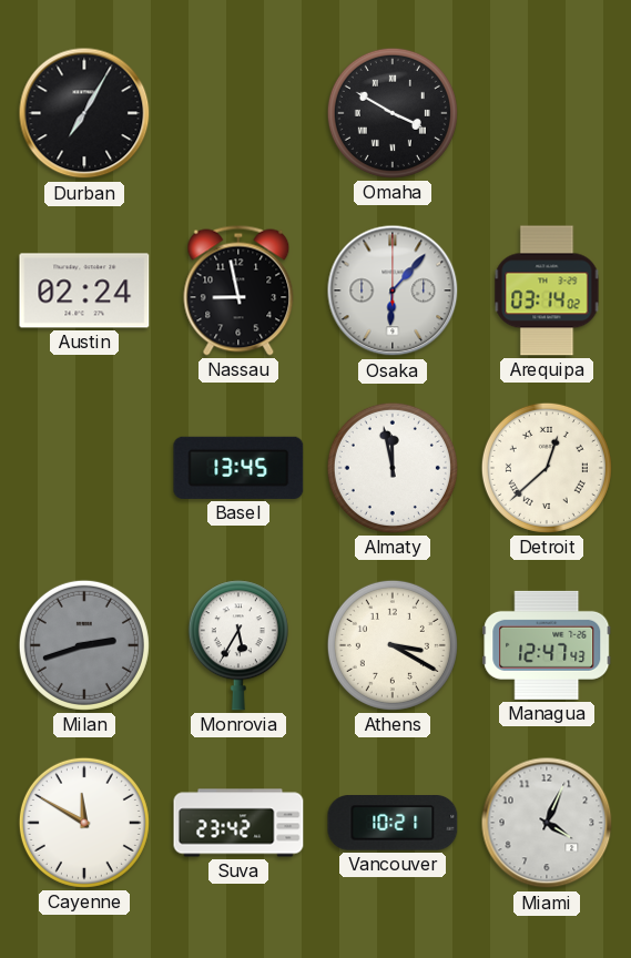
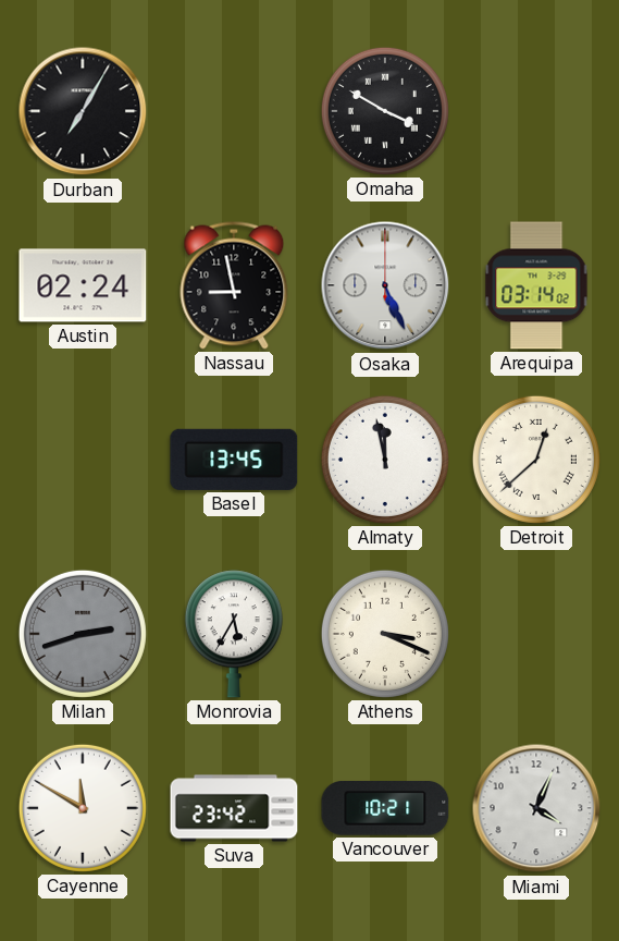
Osaka: 6:07 -> 5:26 (385, 285)
Athens: 3:20 -> 3:19 (385, 634)
Managua: 12:47 -> none (547, 645)
